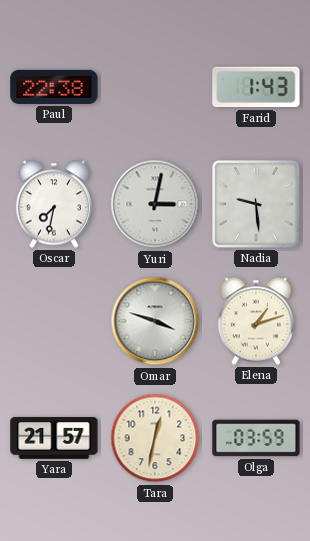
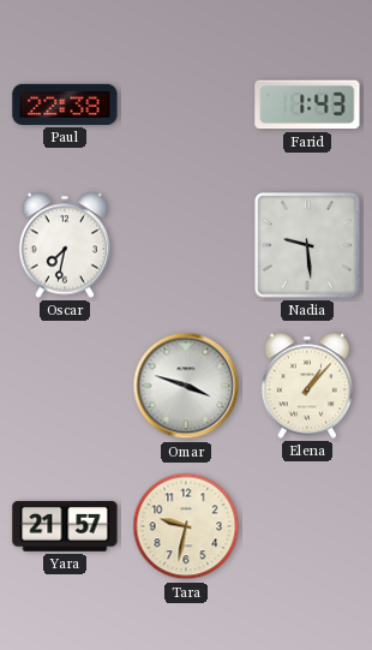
Yuri: 3:02 -> none (155, 204)
Elena: 1:12 -> 1:07 (306, 386)
Tara: 12:32 -> 9:32 (186, 526)
Olga: 03:59 -> none (256, 438)
